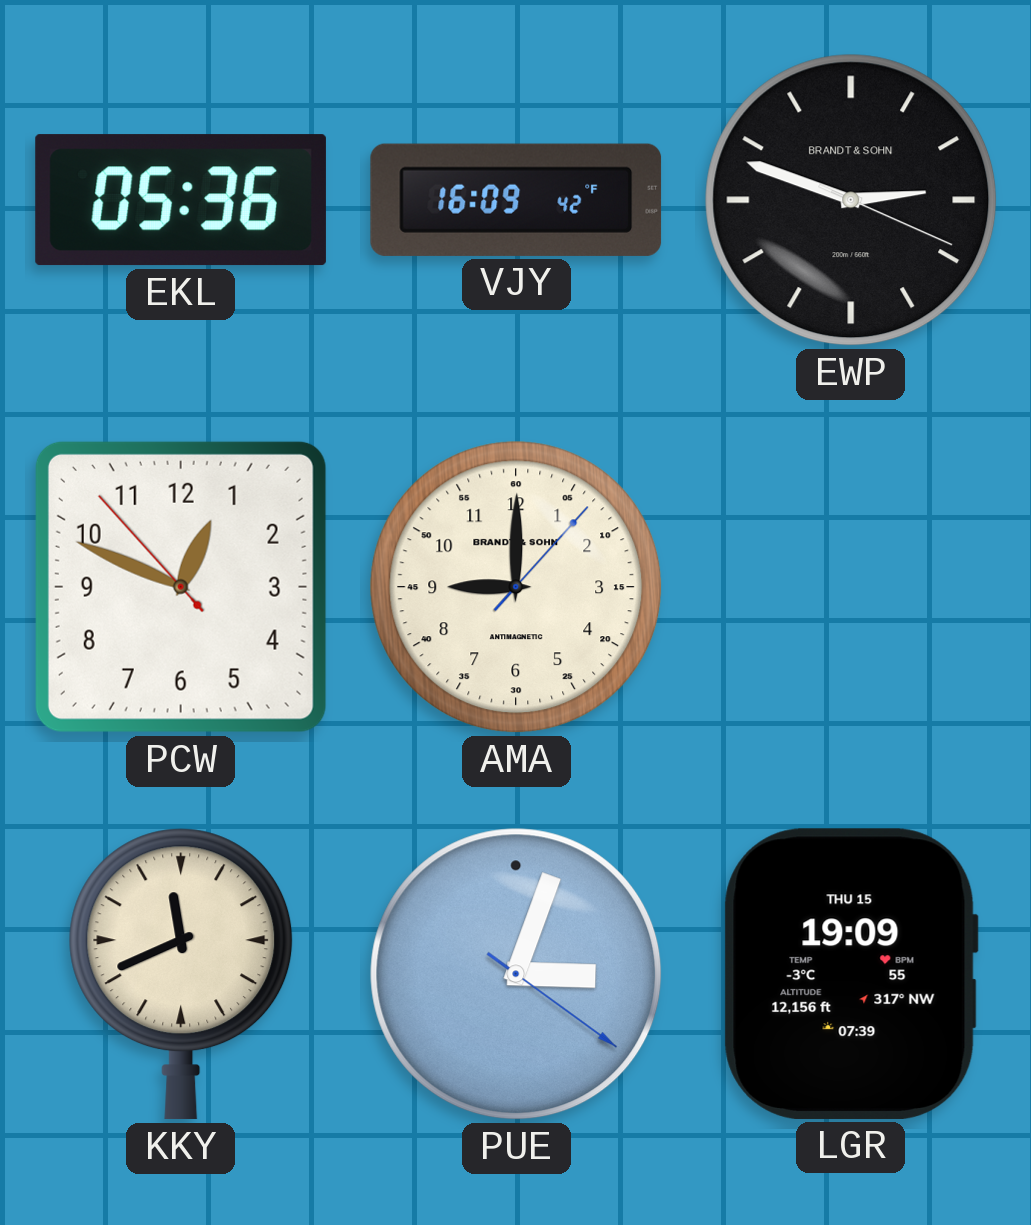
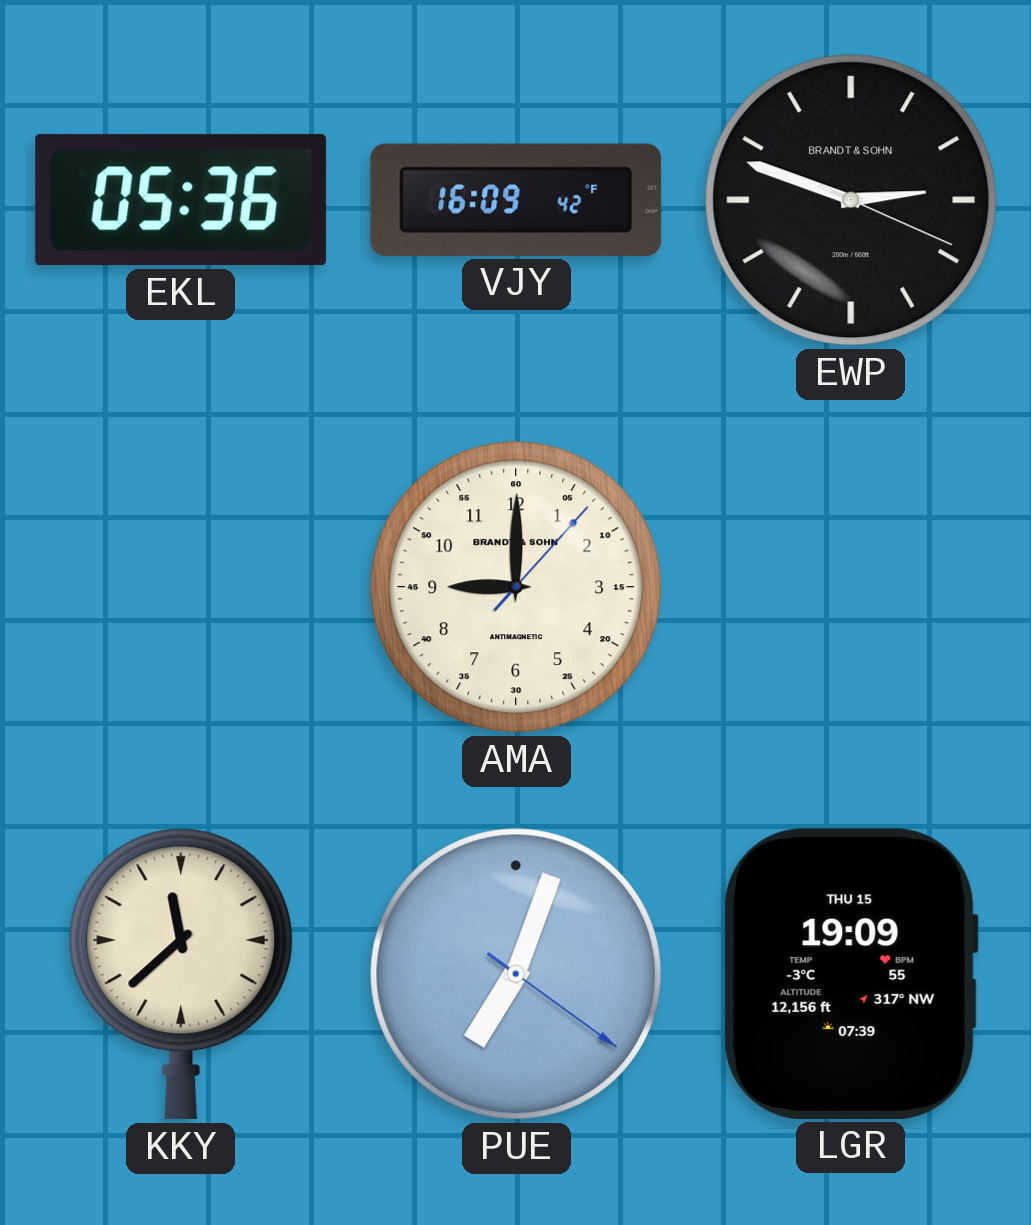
PCW: 12:48 -> none (181, 587)
KKY: 11:41 -> 11:38 (181, 974)
PUE: 3:03 -> 7:03 (516, 974)
